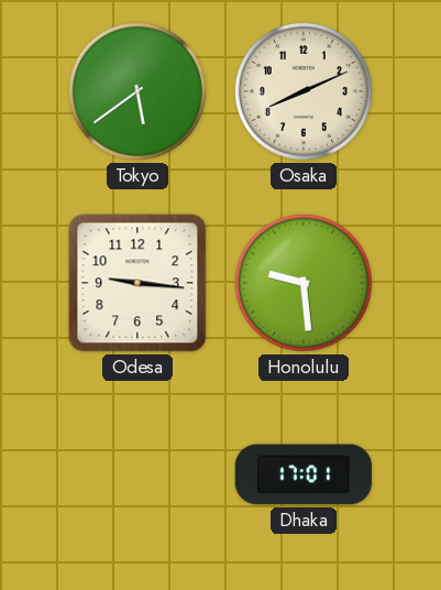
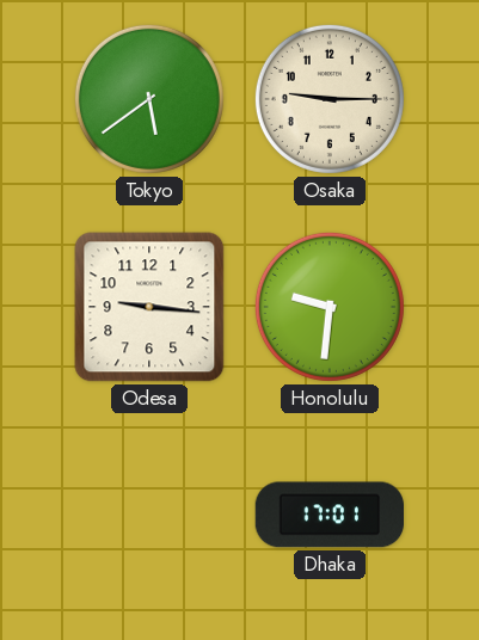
Osaka: 8:11 -> 9:15 (330, 99)
Honolulu: 9:29 -> 9:31 (330, 307)
